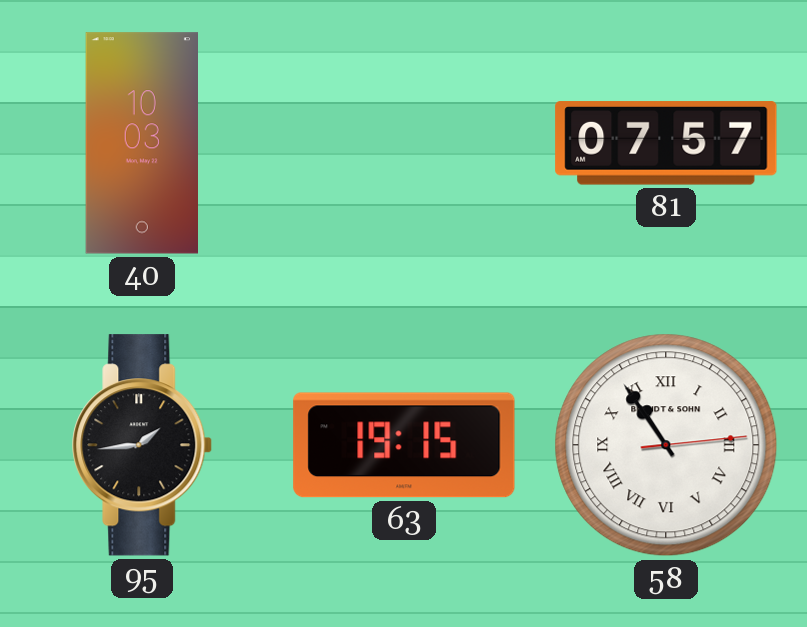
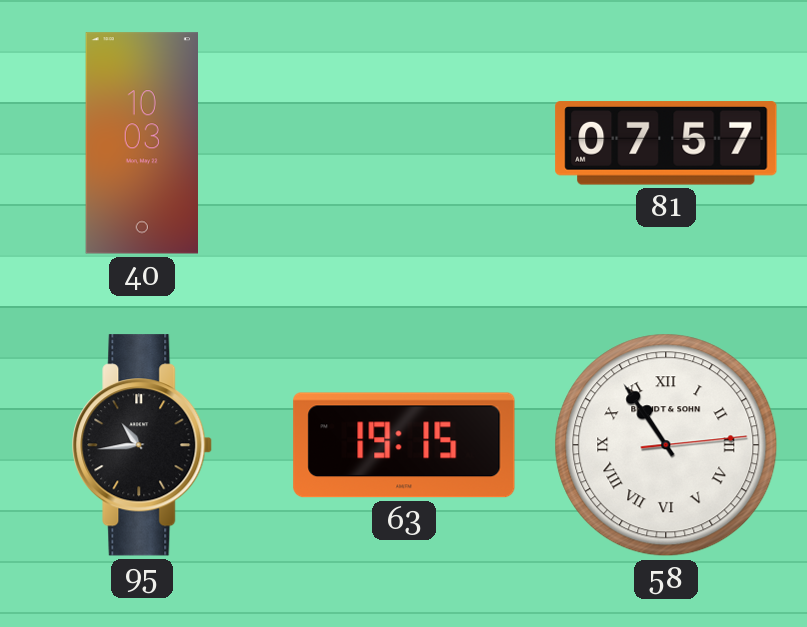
95: 1:44 -> 10:44 (143, 445)
